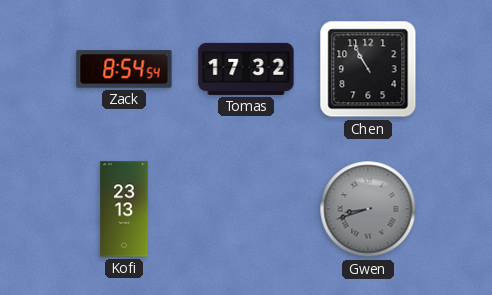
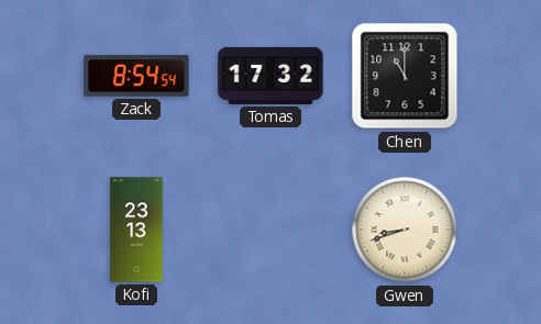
Chen: 10:55 -> 11:00 (405, 76)
Gwen dial: grey -> cream (405, 230)
